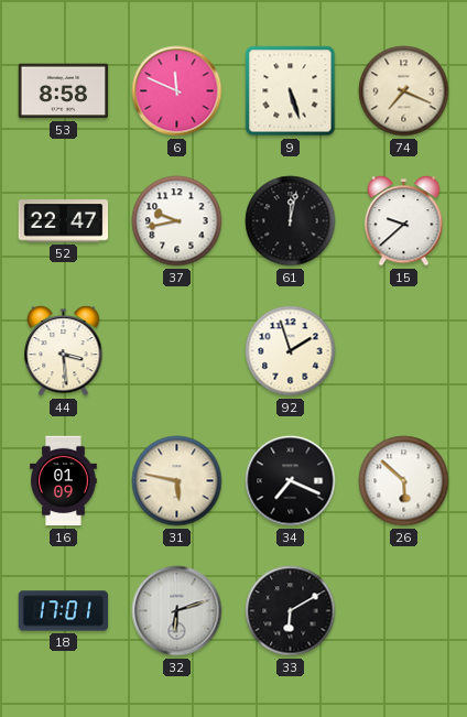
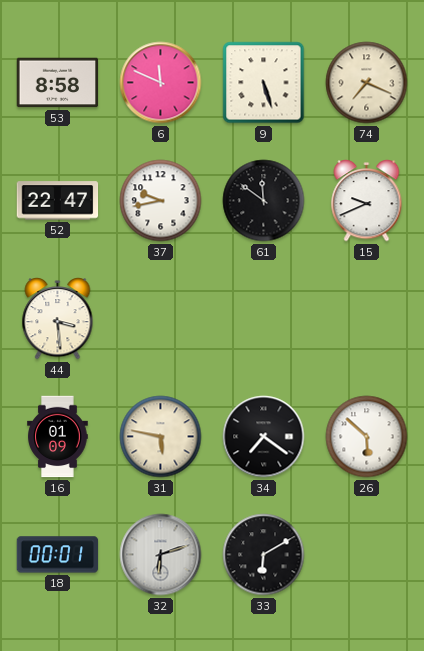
61: 12:02 -> 11:51 (264, 201)
15: 9:38 -> 9:41 (367, 201)
92: 1:57 -> none (291, 351)
34: 7:19 -> 7:21 (264, 437)
18: 17:01 -> 00:01 (58, 555)
